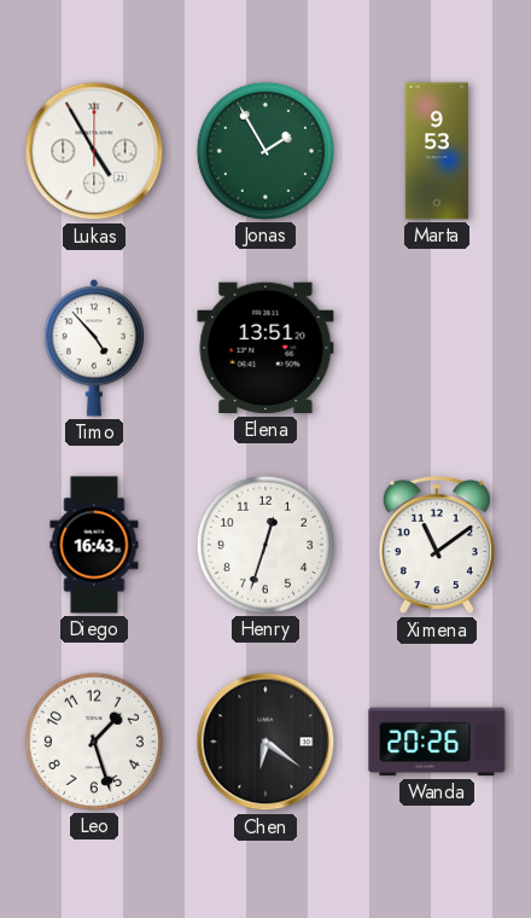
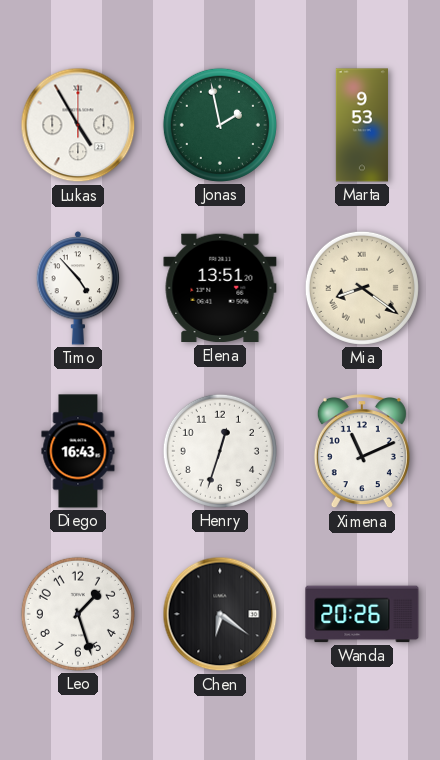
Jonas: 1:55 -> 1:58 (220, 125)
Mia: none -> 8:21 (362, 288)
Ximena: 11:09 -> 11:11 (362, 452)
